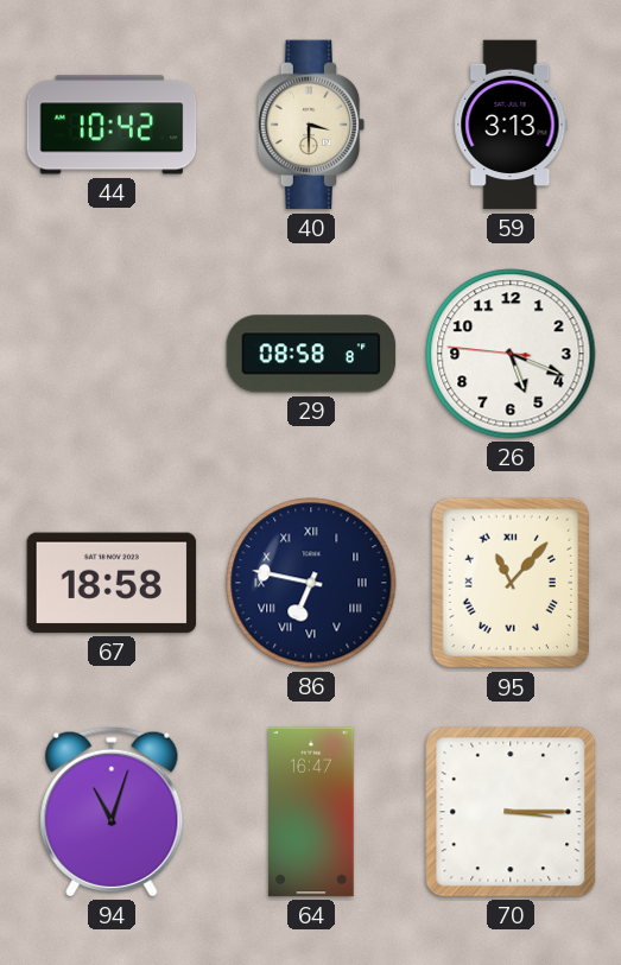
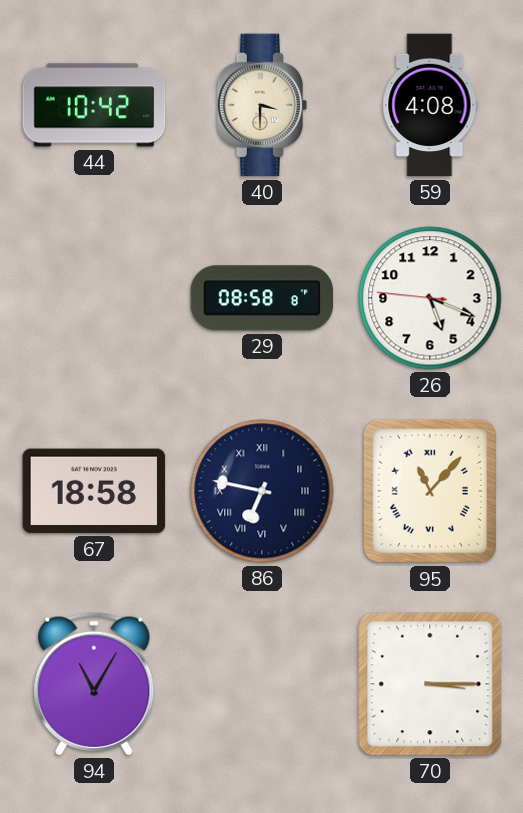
59: 3:13 -> 4:08 (430, 105)
94: 11:03 -> 11:05 (94, 684)
64: 16:47 -> none (311, 812)
